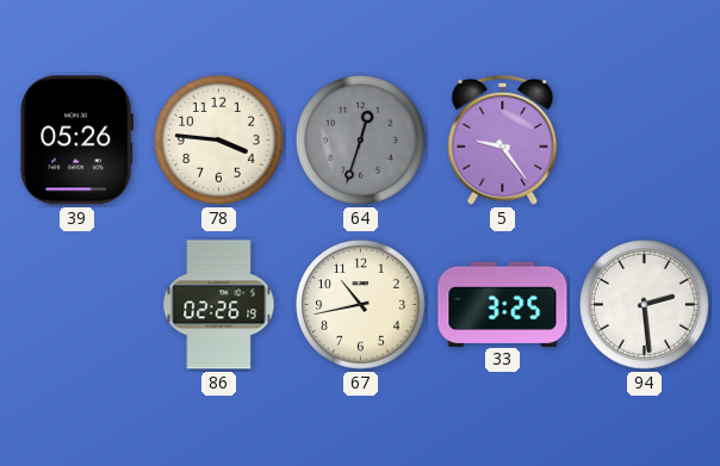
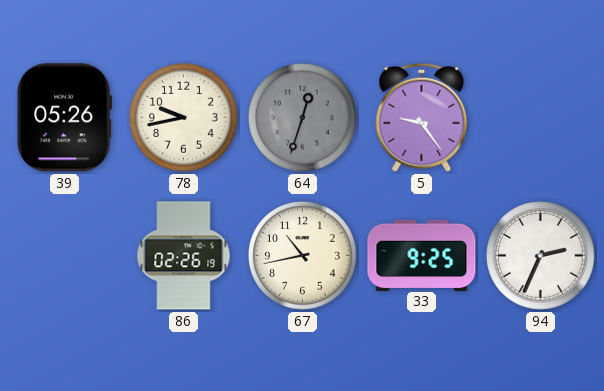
78: 3:46 -> 9:43 (184, 118)
33: 3:25 -> 9:25 (422, 255)
94: 2:29 -> 2:34 (541, 256)
